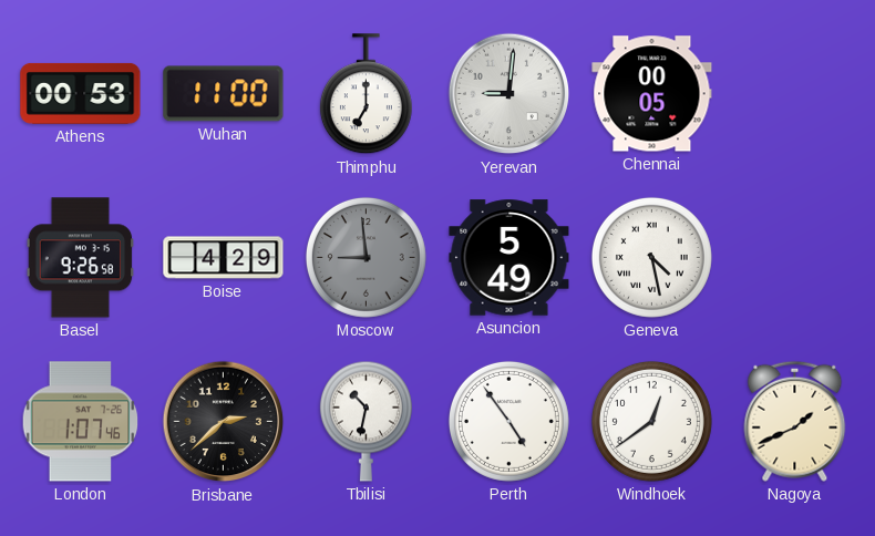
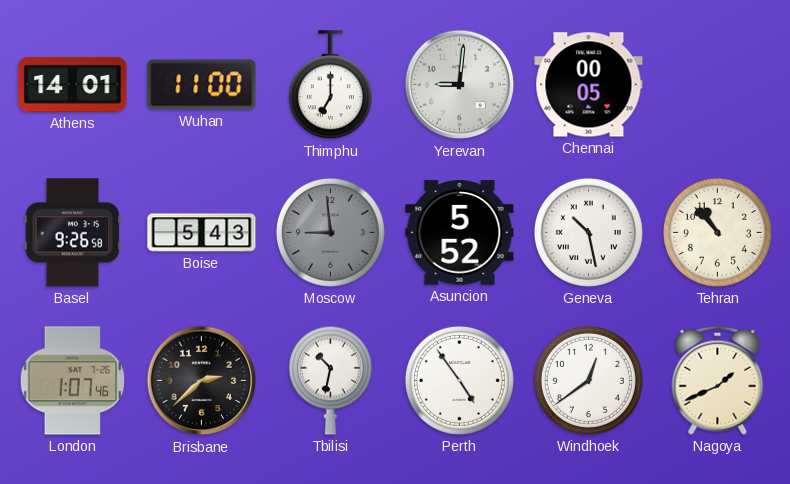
Athens: 00:53 -> 14:01 (73, 84)
Boise: 4:29 -> 5:43 (202, 233)
Asuncion: 5:49 -> 5:52 (460, 233)
Geneva: 4:28 -> 10:28 (588, 232)
Tehran: none -> 10:53 (717, 232)
